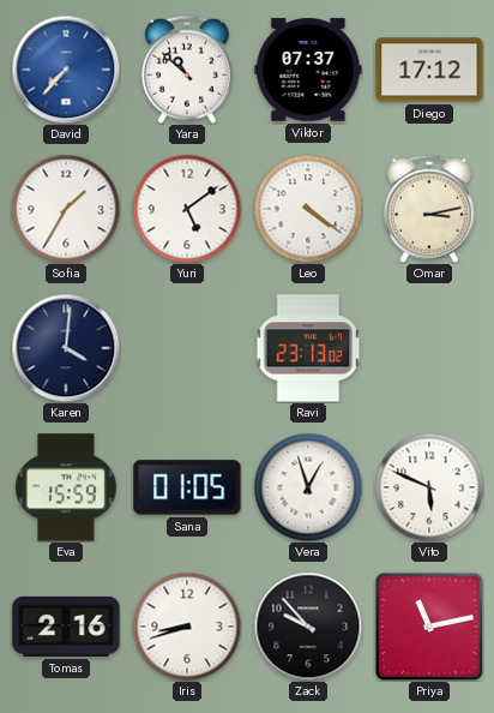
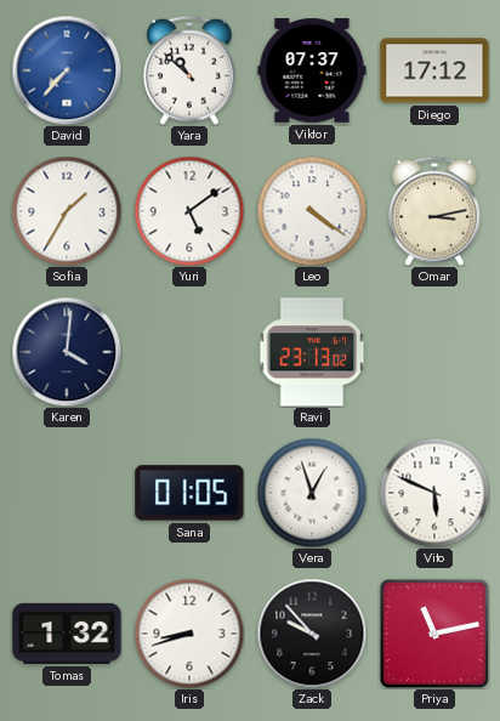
Eva: 15:59 -> none (66, 487)
Tomas: 2:16 -> 1:32 (67, 634)
